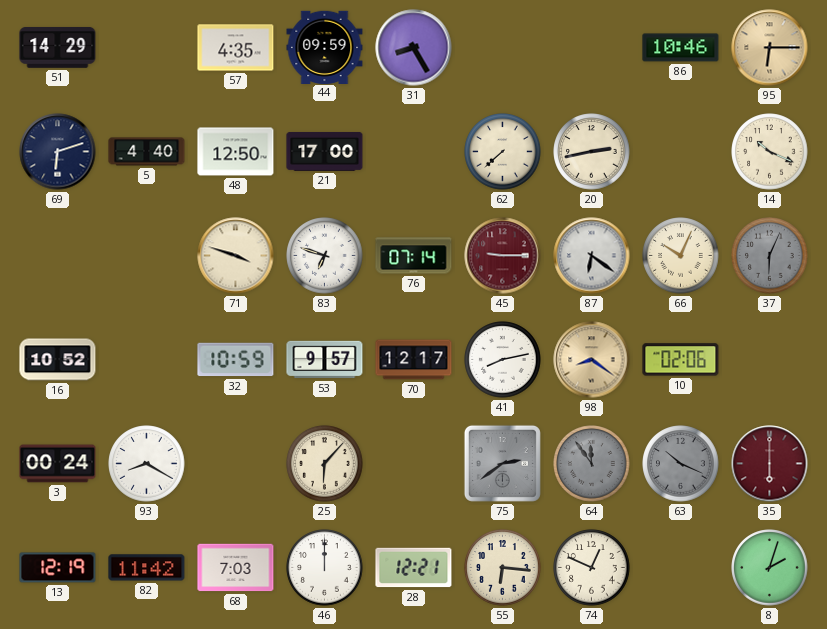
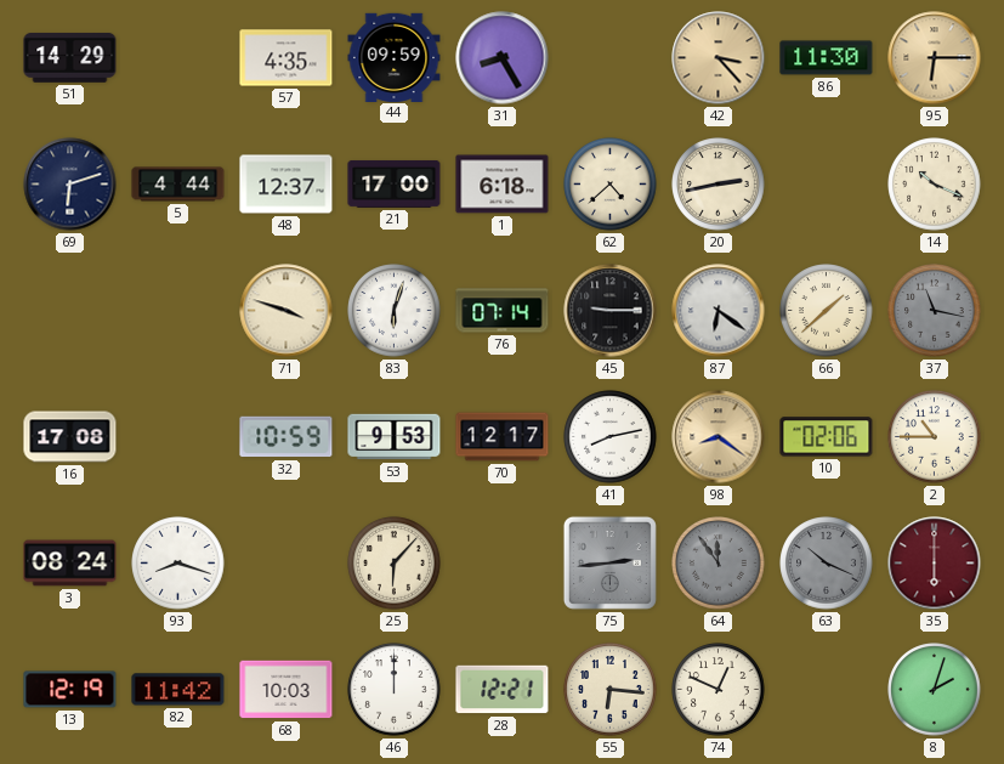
42: none -> 3:23 (719, 58)
86: 10:46 -> 11:30 (827, 58)
5: 4:40 -> 4:44 (178, 185)
48: 12:50 -> 12:37 (287, 185)
1: none -> 6:18 (503, 185)
62: 7:38 -> 4:38 (611, 185)
83: 6:48 -> 6:03 (395, 311)
45 dial: burgundy -> black (611, 311)
66: 10:04 -> 1:38 (827, 311)
37: 6:04 -> 11:17 (935, 311)
16: 10:52 -> 17:08 (70, 437)
53: 9:57 -> 9:53 (395, 437)
2: none -> 10:45 (935, 437)
3: 00:24 -> 08:24 (70, 564)
93: 8:20 -> 8:18 (178, 564)
75: 2:39 -> 2:44 (609, 562)
68: 7:03 -> 10:03 (287, 690)
